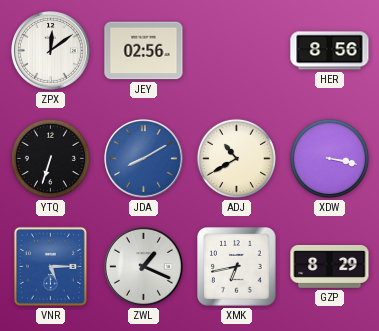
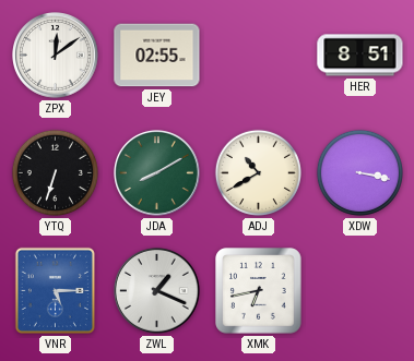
JEY: 02:56 -> 02:55 (157, 56)
HER: 8:56 -> 8:51 (360, 56)
JDA dial: blue -> green (157, 173)
GZP: 8:29 -> none (330, 267)
